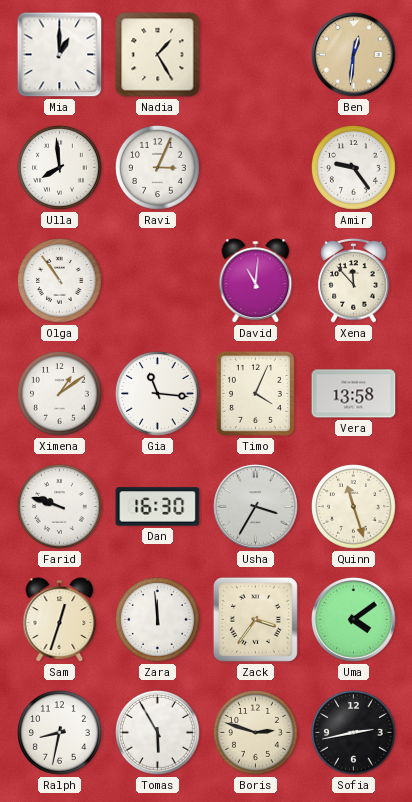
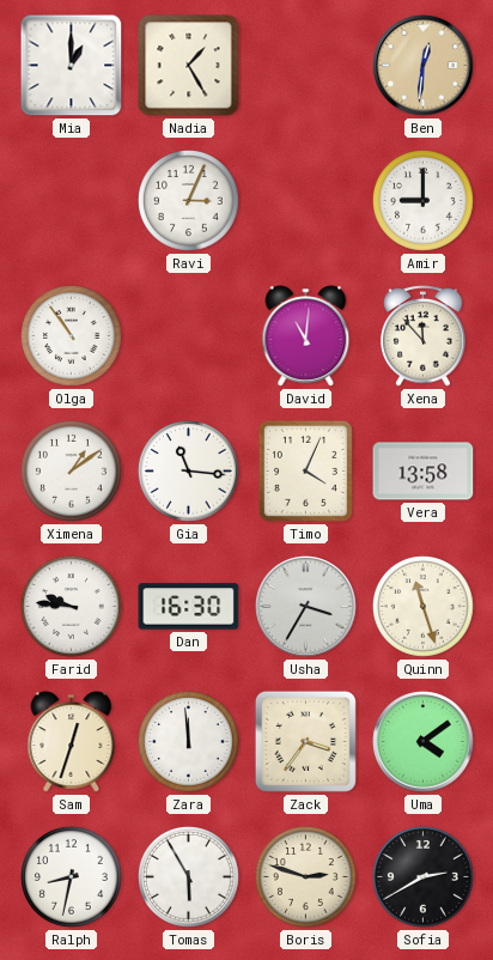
Ulla: 7:59 -> none (60, 168)
Amir: 9:24 -> 9:00 (424, 201)
Farid: 9:48 -> 9:46 (72, 607)
Sofia: 2:43 -> 2:40 (424, 877)
